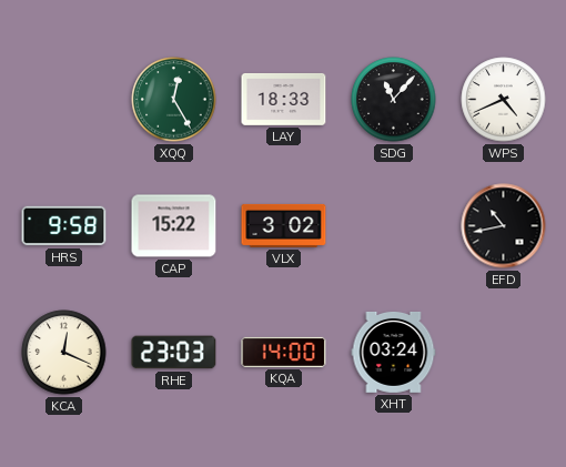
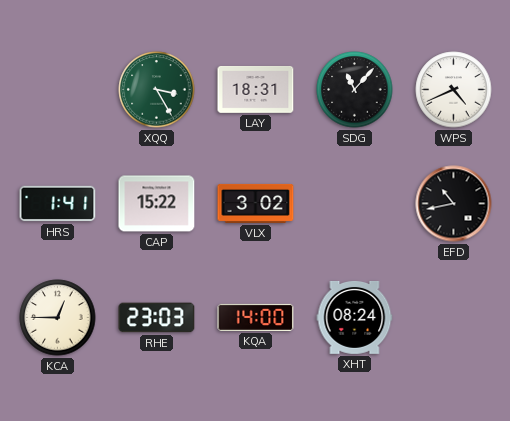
XQQ: 12:25 -> 3:25 (157, 90)
LAY: 18:33 -> 18:31 (256, 89)
HRS: 9:58 -> 1:41 (58, 204)
KCA: 12:19 -> 12:45 (58, 318)
XHT: 03:24 -> 08:24 (355, 317)
